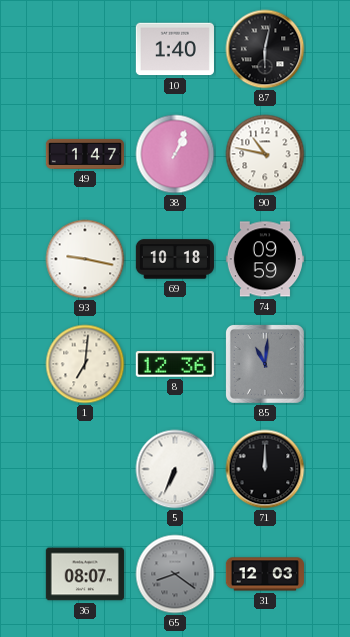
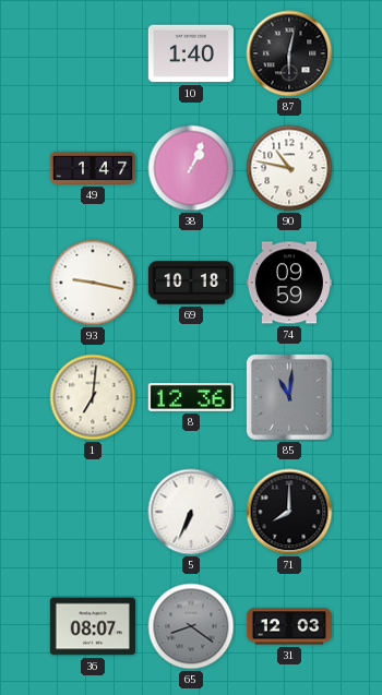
71: 12:00 -> 8:00 (289, 512)
